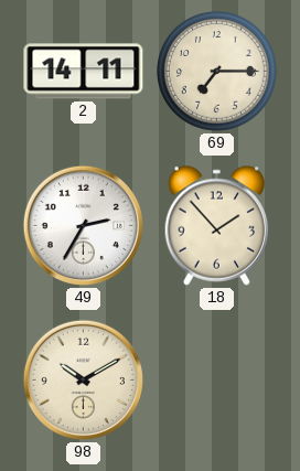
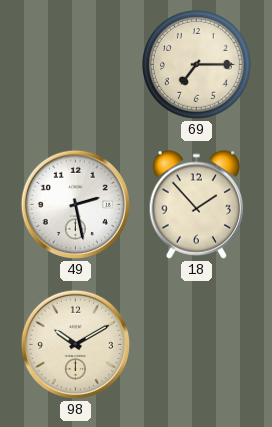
2: 14:11 -> none (84, 72)
49: 2:35 -> 2:28 (75, 204)
